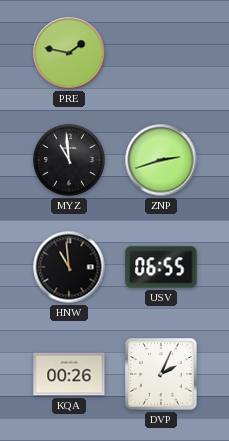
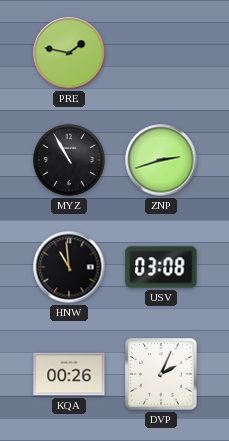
MYZ: 10:59 -> 10:55 (70, 161)
USV: 06:55 -> 03:08 (161, 267)
